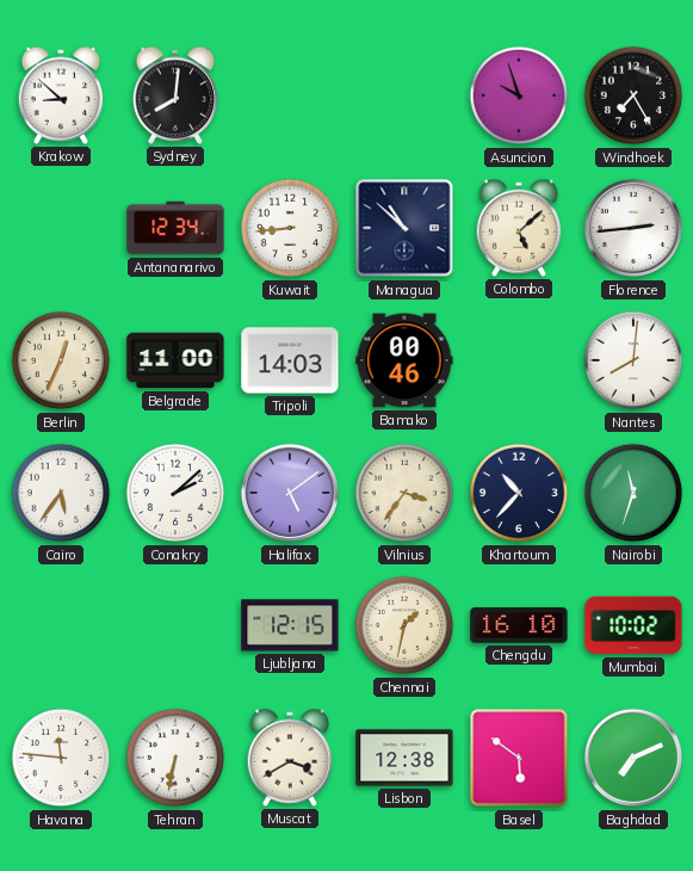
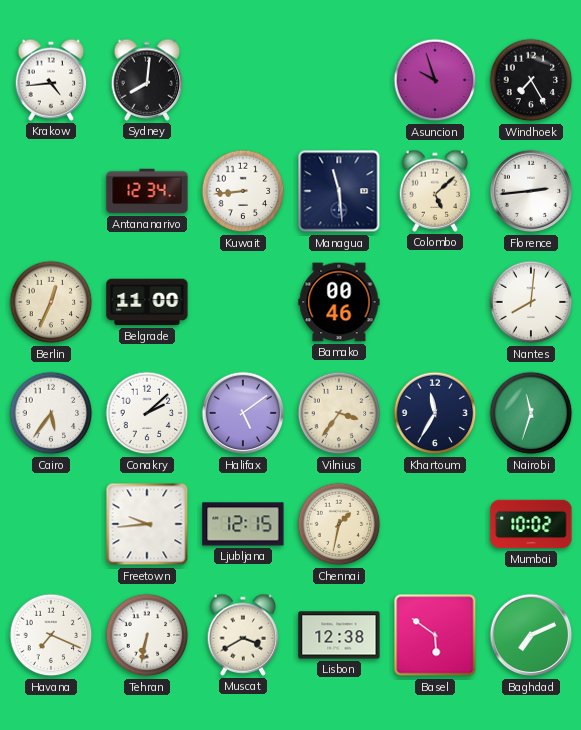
Krakow: 8:52 -> 4:44 (51, 80)
Managua: 10:52 -> 11:29 (339, 191)
Tripoli: 14:03 -> none (290, 360)
Khartoum: 10:37 -> 11:35 (435, 413)
Freetown: none -> 9:44 (147, 524)
Chengdu: 16:10 -> none (519, 625)
Havana: 11:46 -> 7:19 (51, 635)
